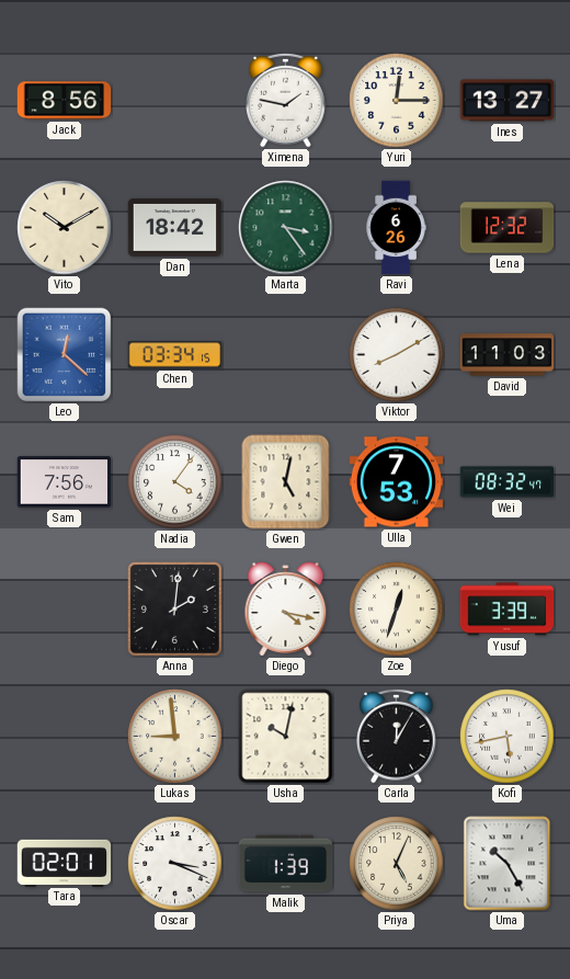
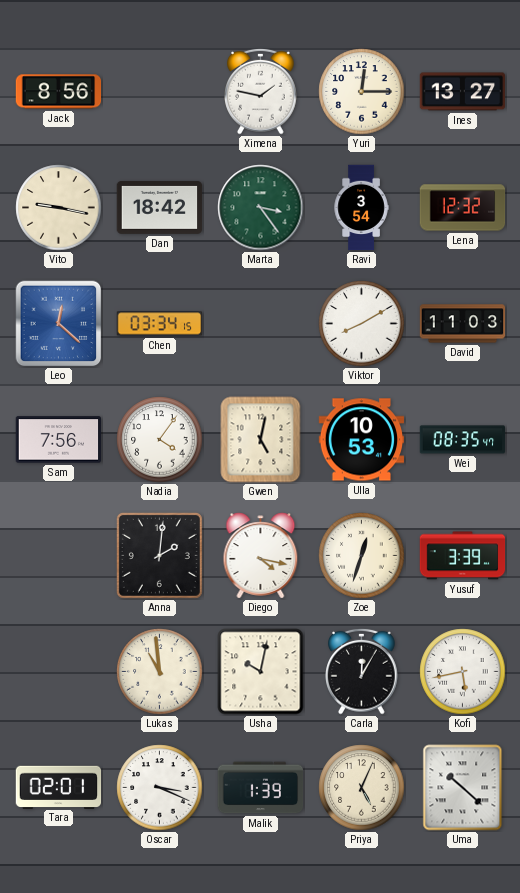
Vito: 10:10 -> 9:17 (59, 208)
Ravi: 6:26 -> 3:54 (361, 208)
Ulla: 7:53 -> 10:53 (362, 440)
Wei: 08:32 -> 08:35 (463, 440)
Lukas: 8:59 -> 10:59 (160, 672)
Uma: 10:25 -> 10:22 (463, 788)
